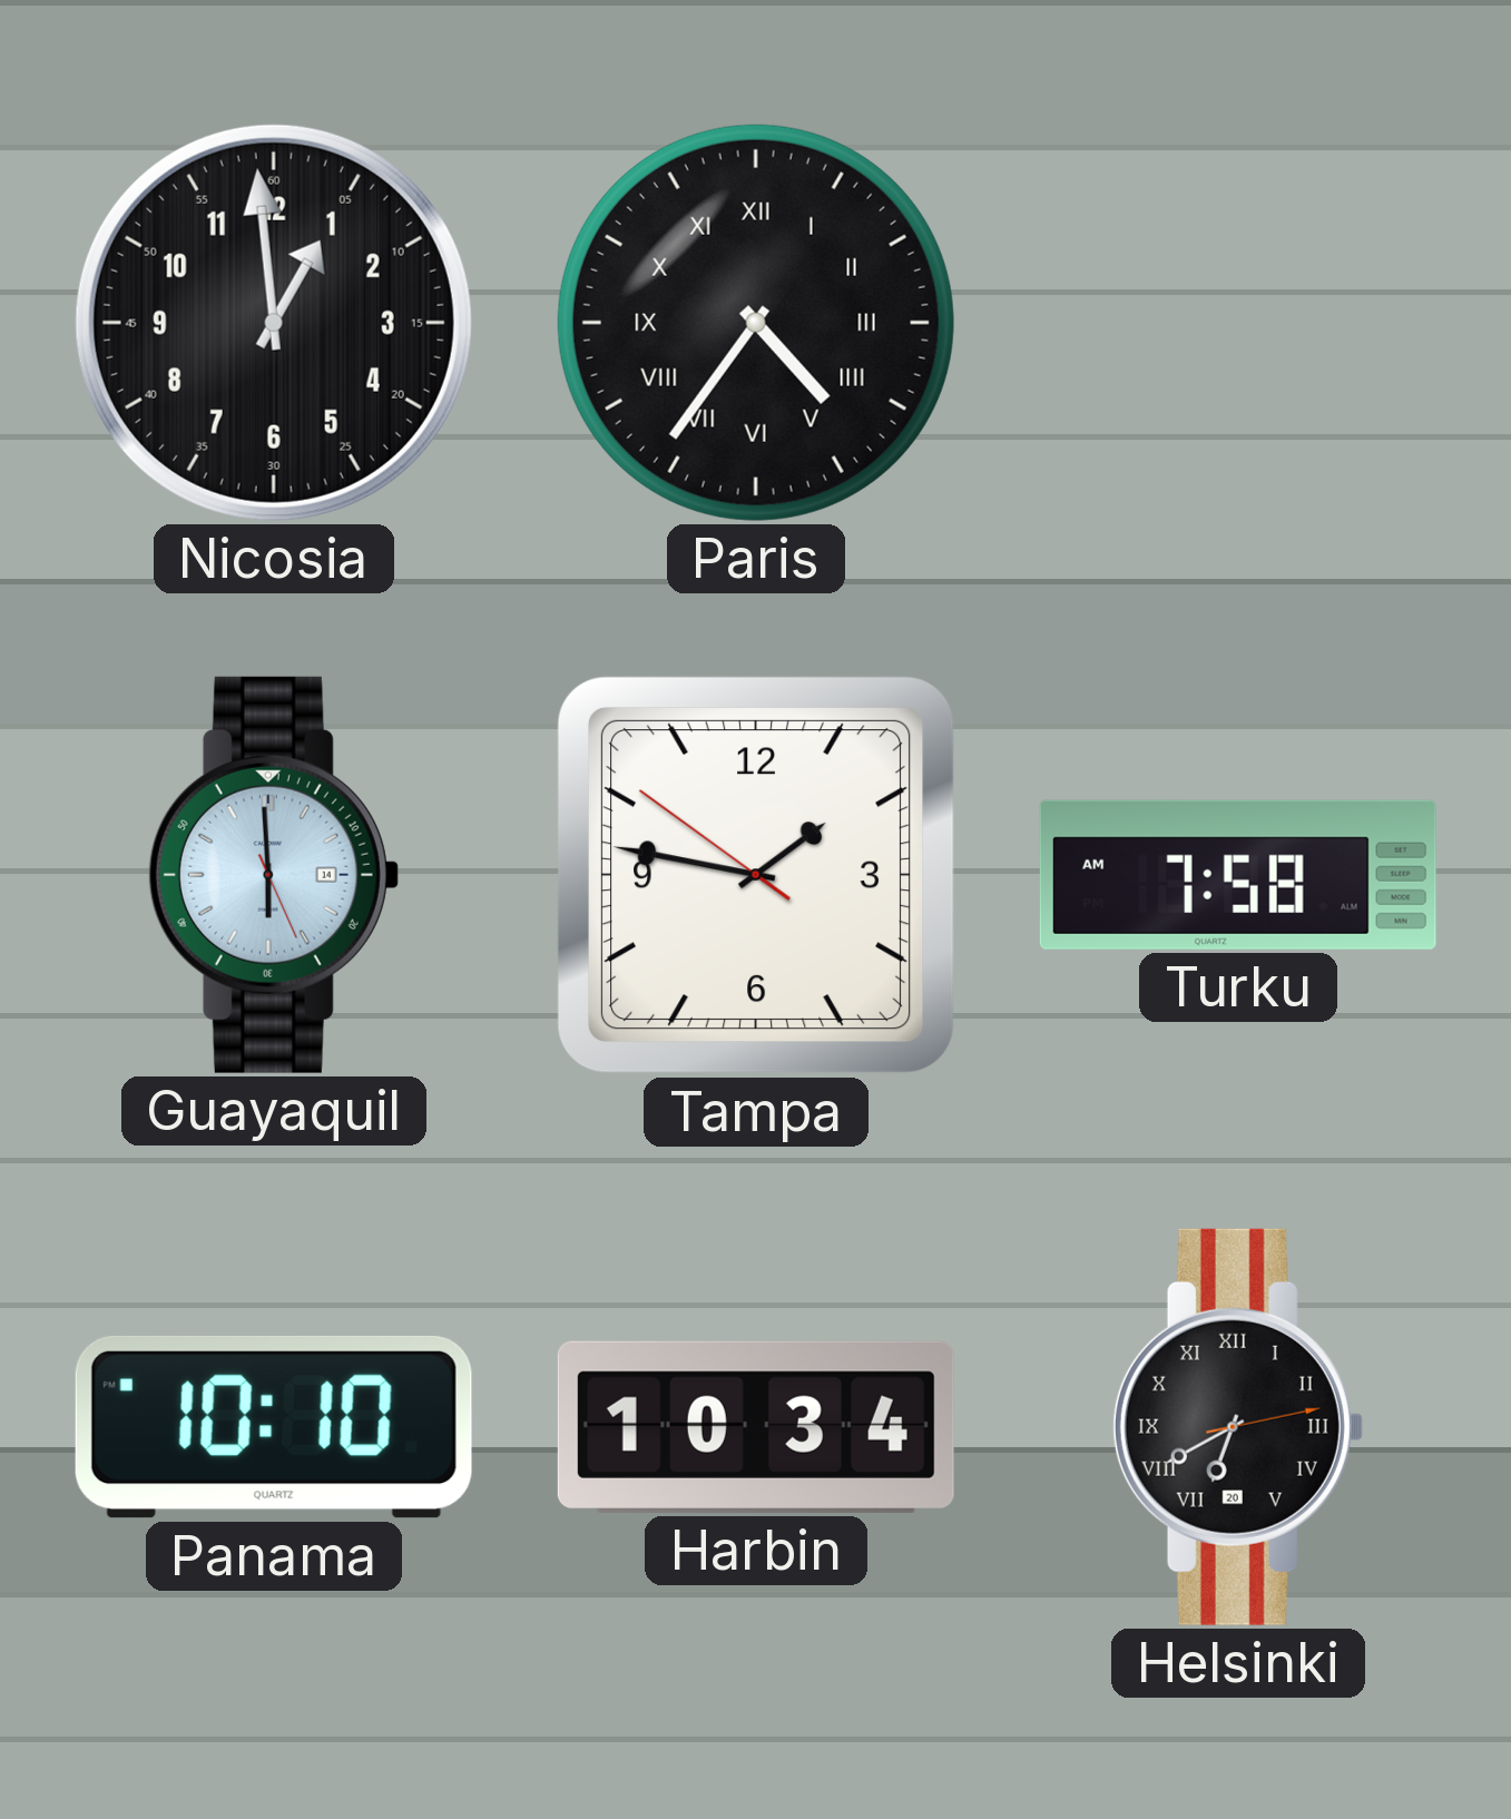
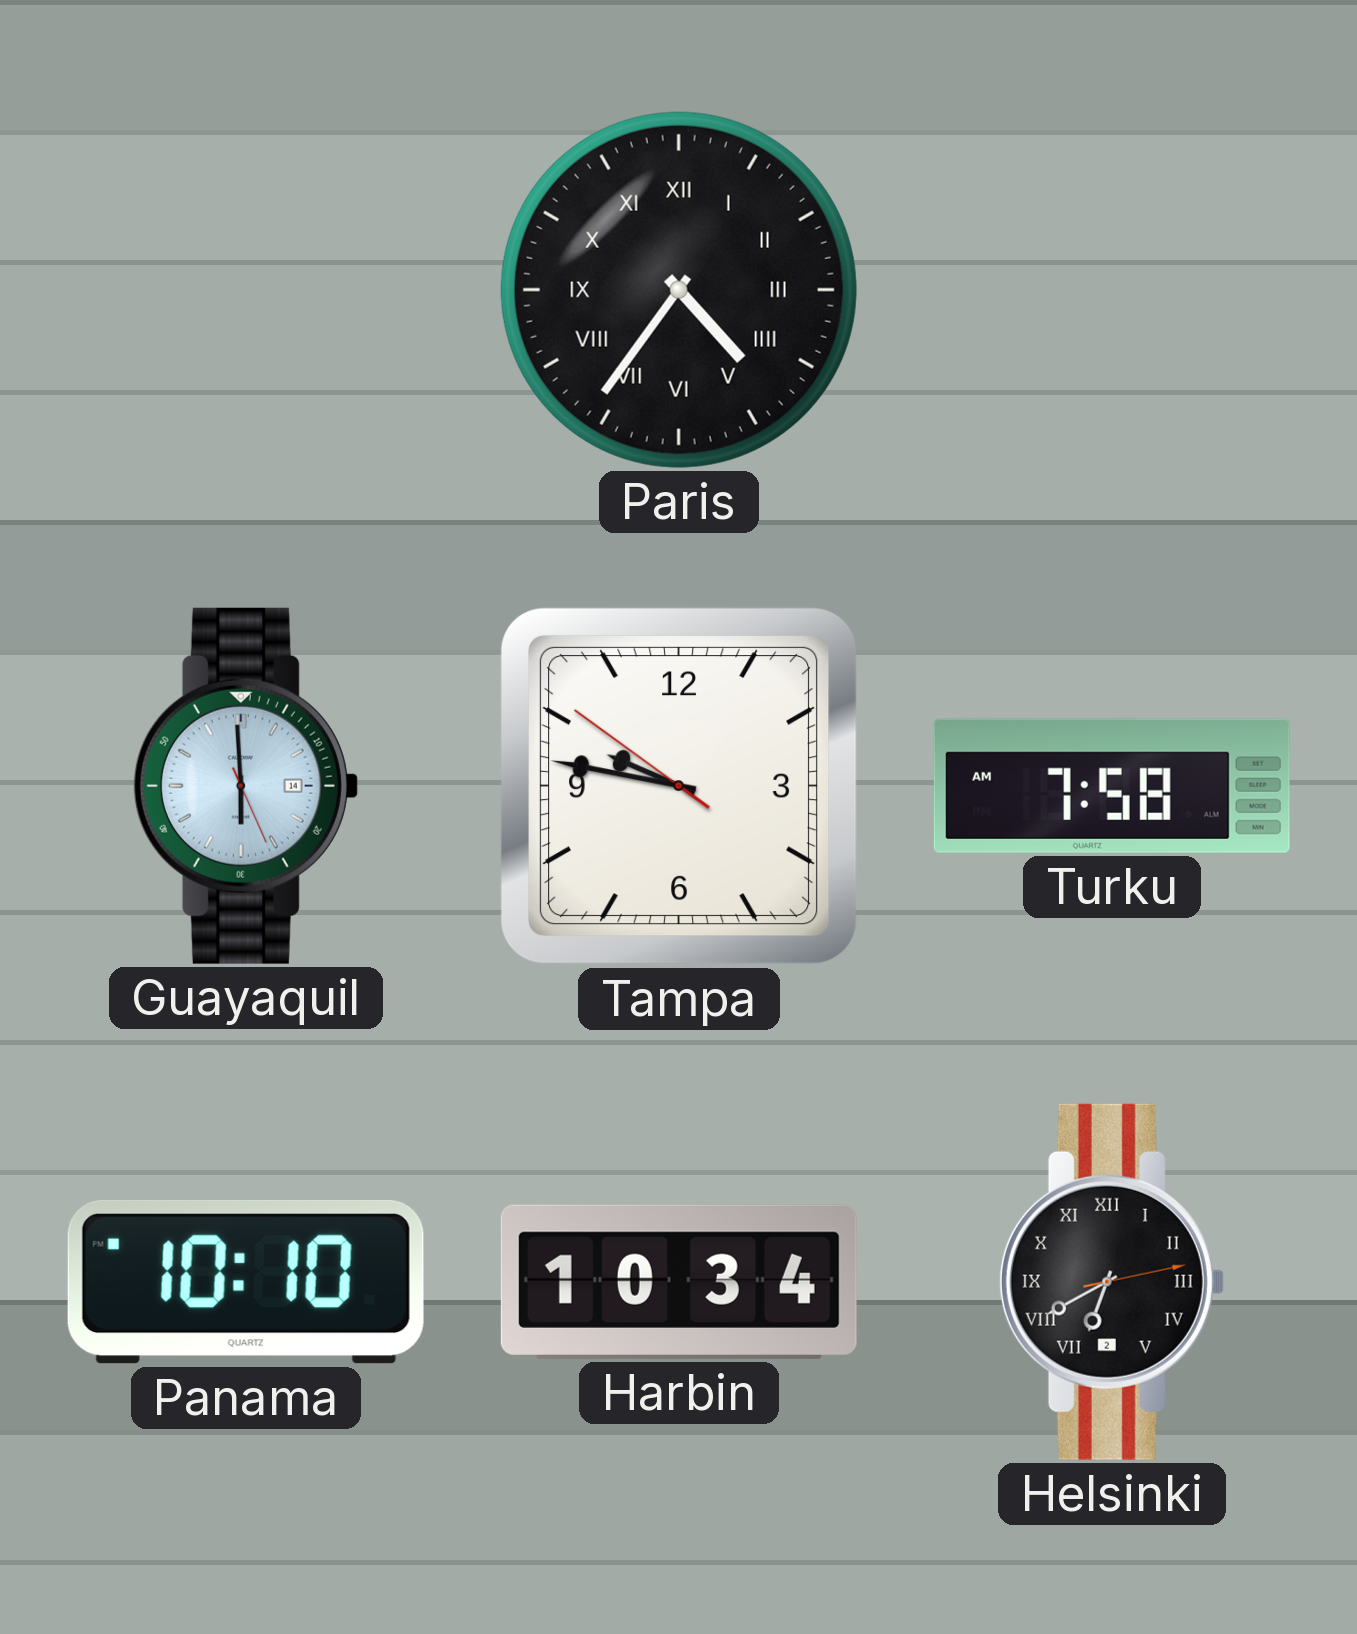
Nicosia: 12:59 -> none (274, 323)
Tampa: 1:46 -> 9:46 (679, 786)
Helsinki date: 20 -> 2 (1111, 1282)
